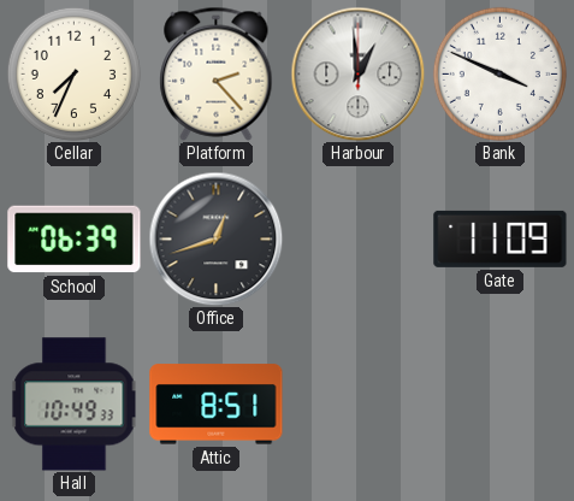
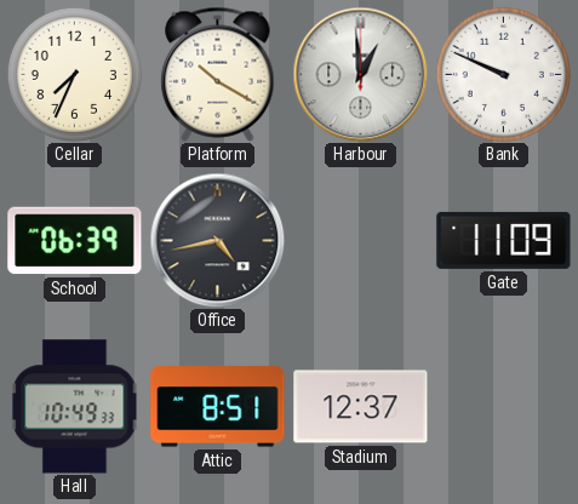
Platform: 2:23 -> 10:20 (218, 74)
Bank: 3:49 -> 9:49 (503, 74)
Office: 12:42 -> 4:43 (217, 240)
Stadium: none -> 12:37 (361, 407)
